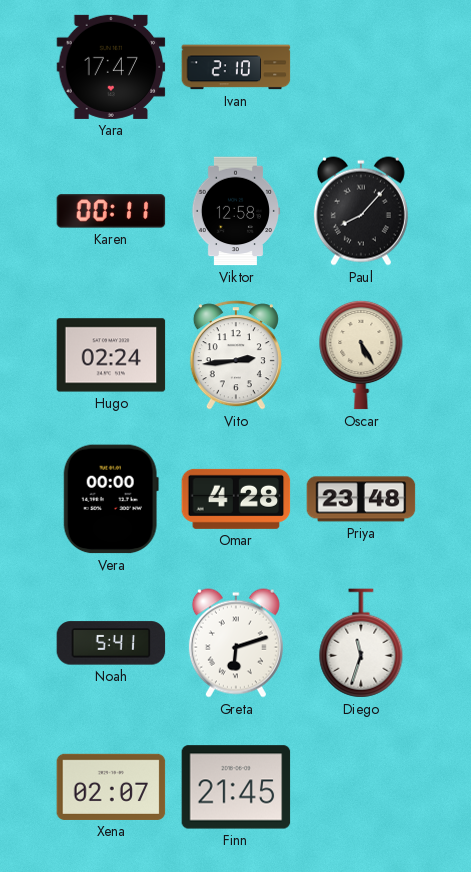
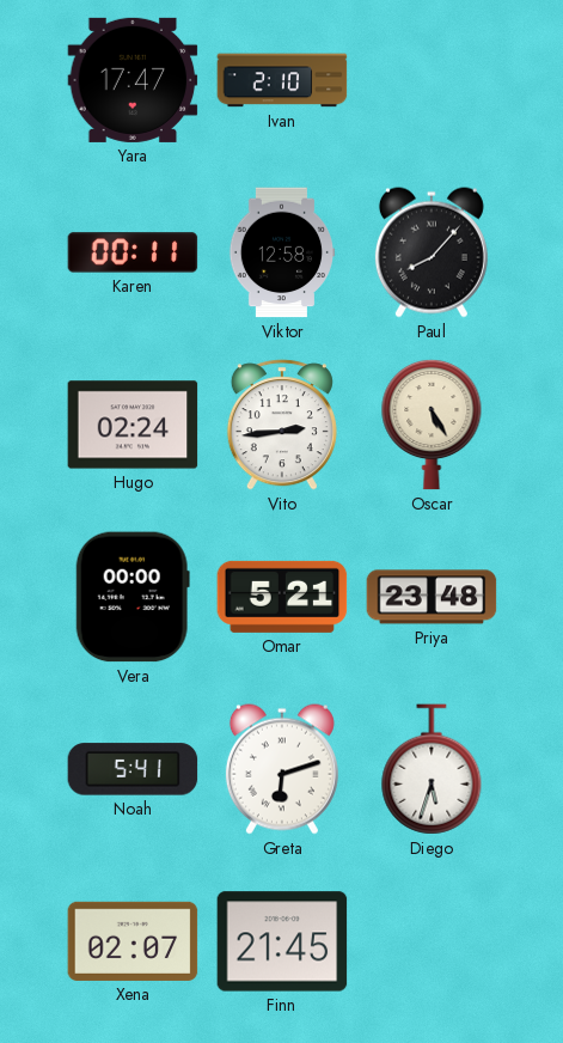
Omar: 4:28 -> 5:21 (282, 597)
Diego: 11:33 -> 5:33 (432, 769)
